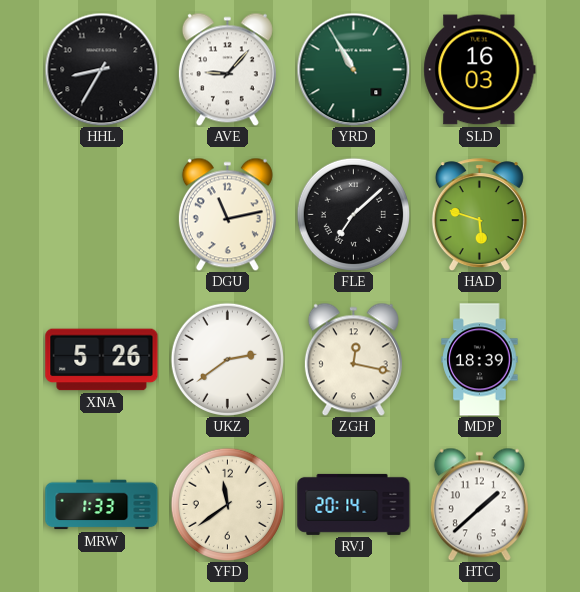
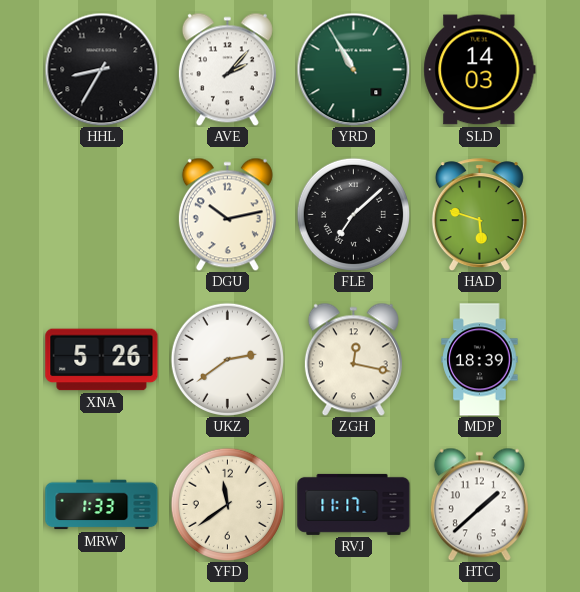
AVE: 9:07 -> 2:07 (227, 69)
SLD: 16:03 -> 14:03 (480, 70)
DGU: 11:13 -> 10:13 (227, 214)
RVJ: 20:14 -> 11:17 (354, 504)
